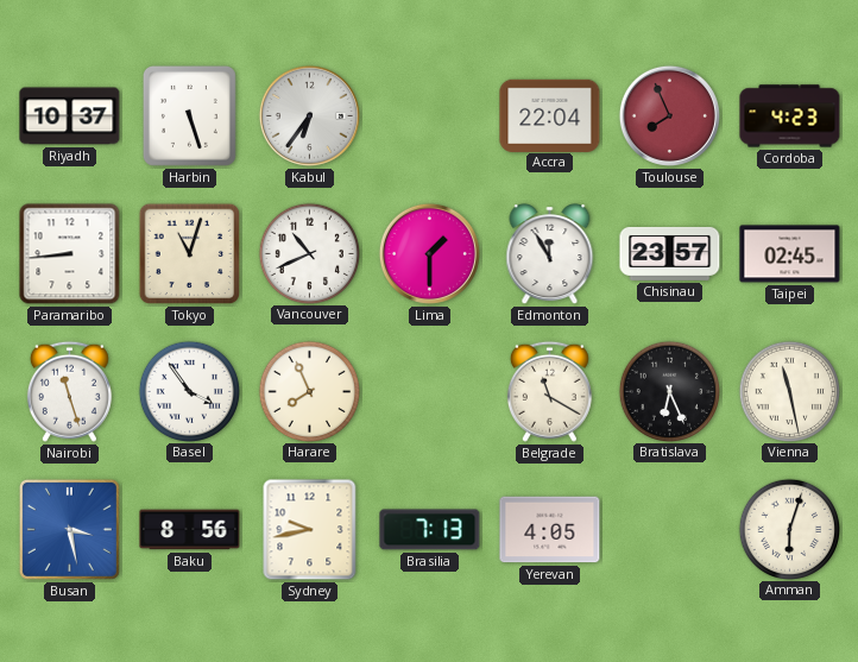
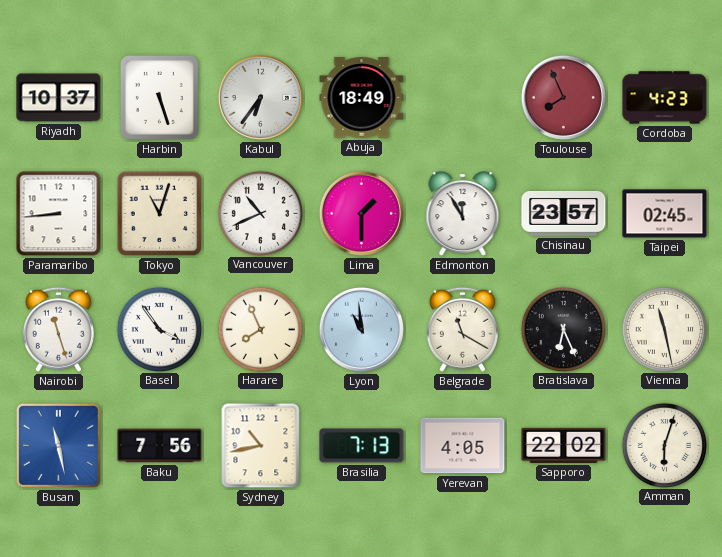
Abuja: none -> 18:49 (362, 98)
Accra: 22:04 -> none (550, 115)
Lyon: none -> 10:59 (361, 329)
Busan: 3:28 -> 11:28 (58, 445)
Baku: 8:56 -> 7:56 (160, 446)
Sydney: 9:43 -> 10:43 (261, 446)
Sapporo: none -> 22:02 (564, 445)
